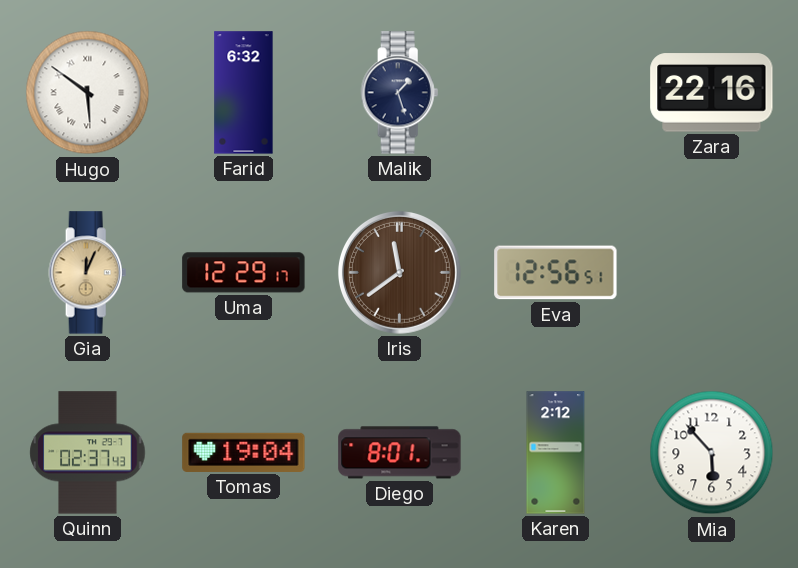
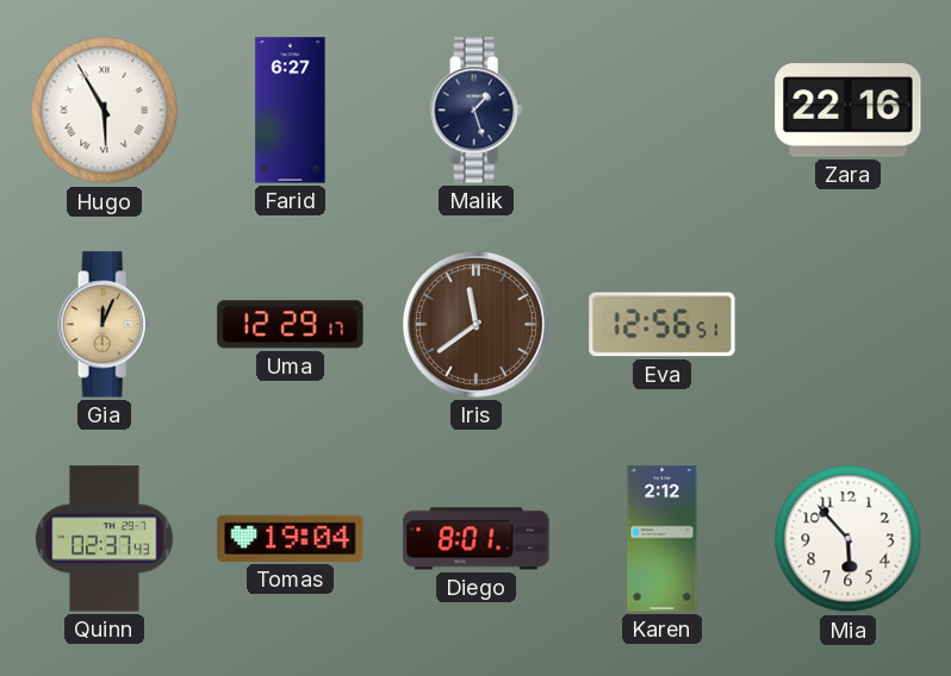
Hugo: 5:51 -> 5:55 (105, 111)
Farid: 6:32 -> 6:27 (291, 111)
